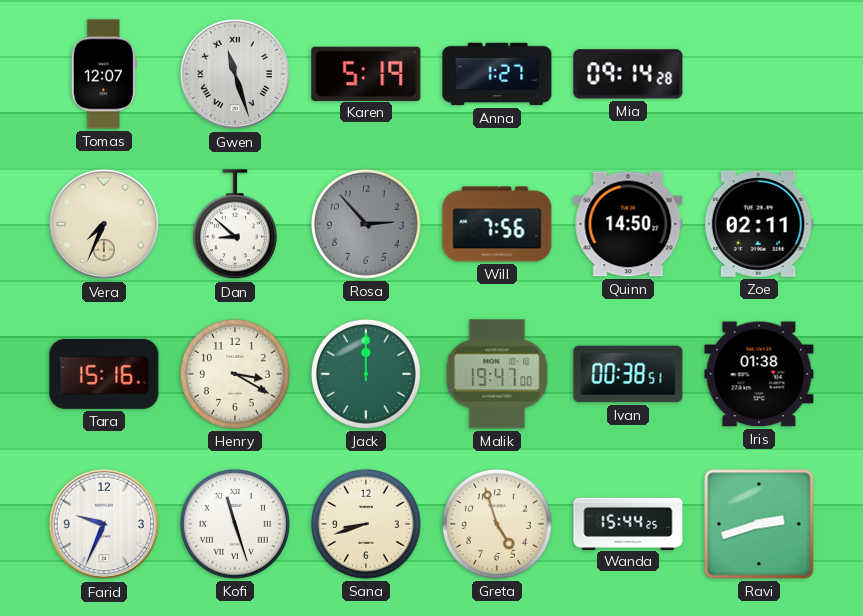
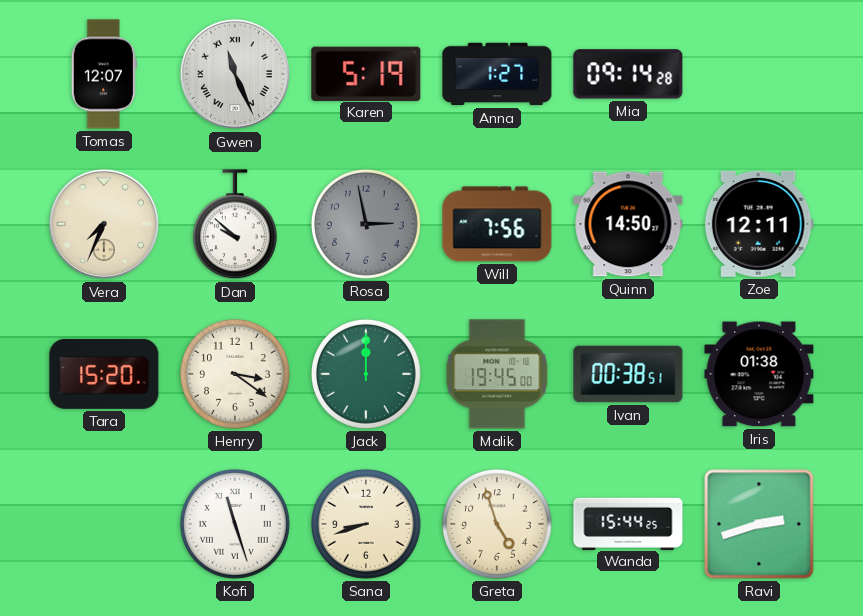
Gwen: 11:27 -> 11:26 (235, 74)
Dan: 8:52 -> 9:52 (235, 225)
Rosa: 2:53 -> 2:58 (366, 224)
Zoe: 02:11 -> 12:11 (759, 224)
Tara: 15:16 -> 15:20 (104, 374)
Henry: 3:20 -> 3:21 (235, 374)
Malik: 19:47 -> 19:45 (497, 374)
Farid: 9:34 -> none (104, 524)
